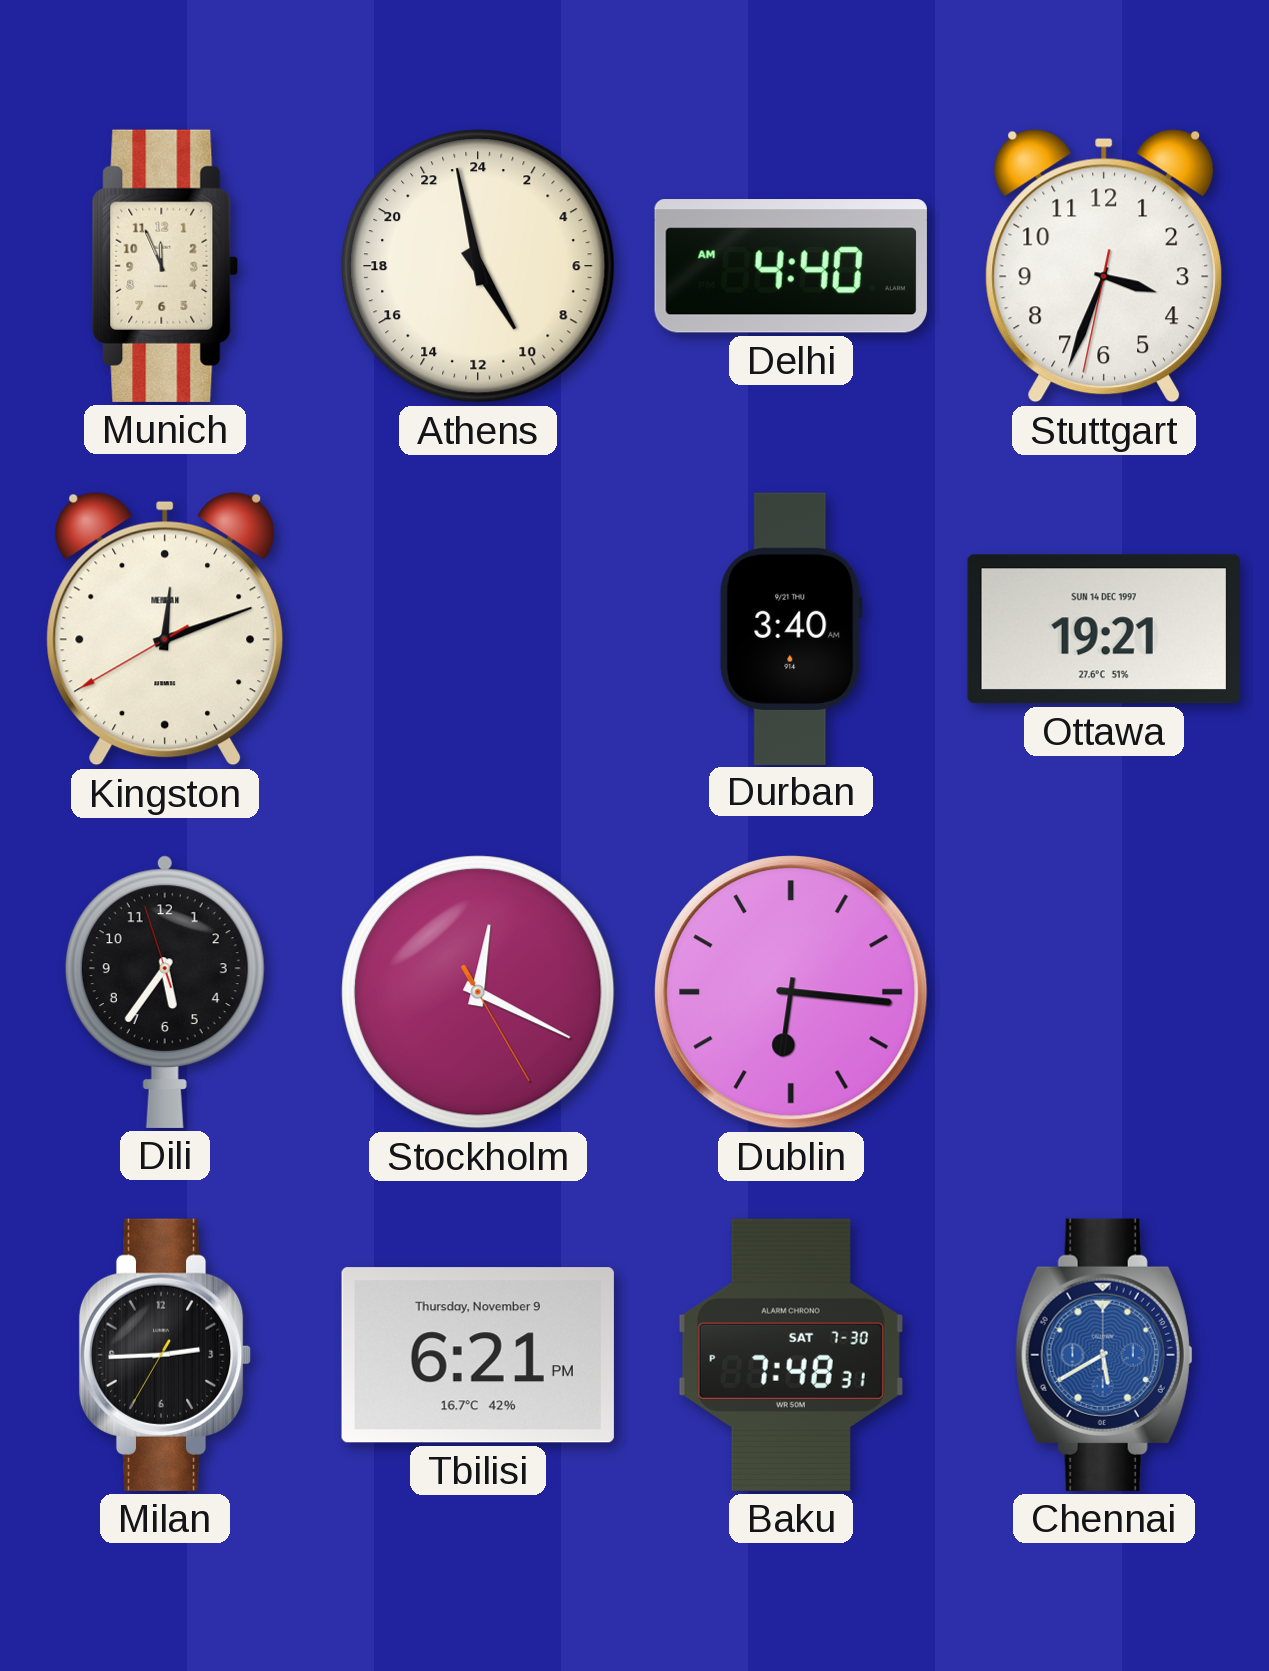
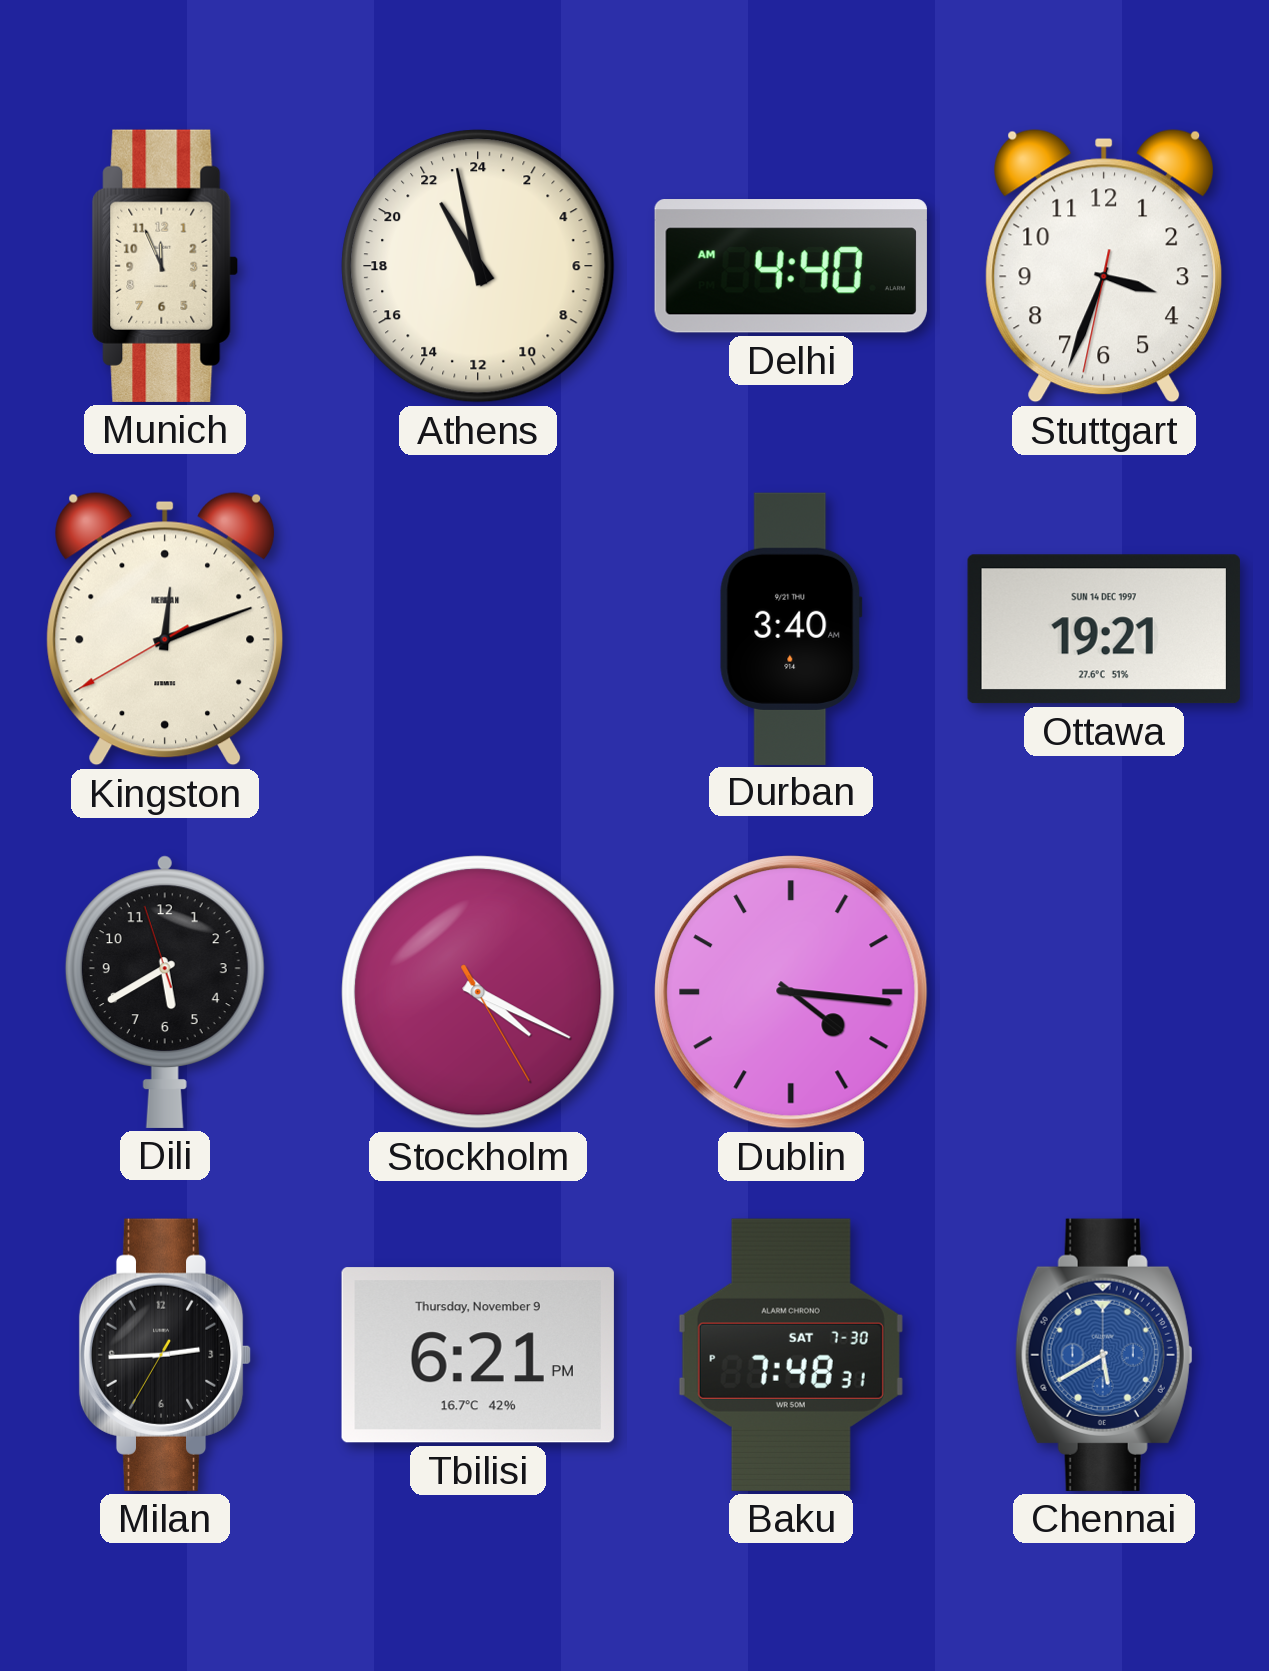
Athens: 9:58 -> 21:58 (478, 266)
Dili: 5:35 -> 5:39 (165, 992)
Stockholm: 12:19 -> 4:19 (478, 992)
Dublin: 6:16 -> 4:16 (792, 993)
